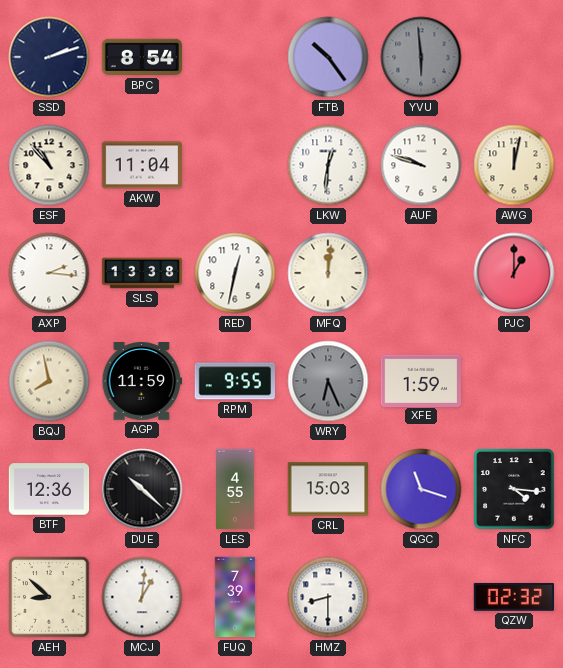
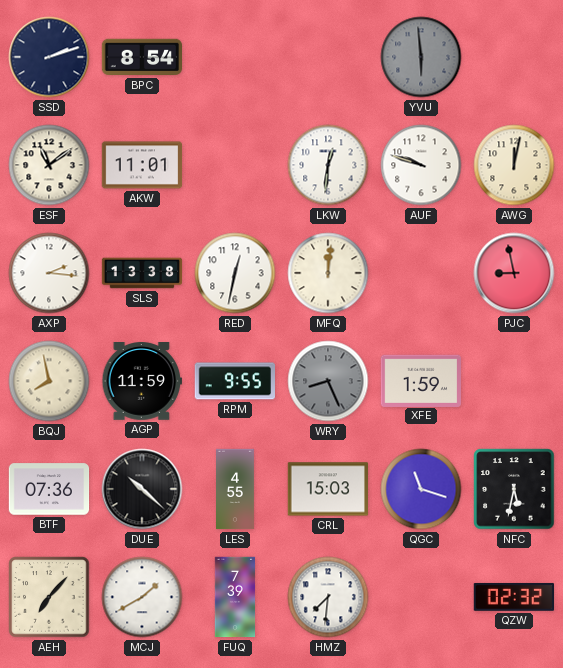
FTB: 10:24 -> none (328, 57)
ESF: 10:53 -> 11:09 (49, 165)
AKW: 11:04 -> 11:01 (142, 165)
PJC: 1:00 -> 8:58 (514, 273)
WRY: 6:26 -> 8:26 (328, 381)
BTF: 12:36 -> 07:36 (49, 489)
NFC: 4:16 -> 5:32 (514, 489)
AEH: 8:52 -> 7:07 (49, 597)
MCJ: 1:01 -> 1:40 (142, 597)
HMZ: 8:30 -> 7:31 (328, 597)
